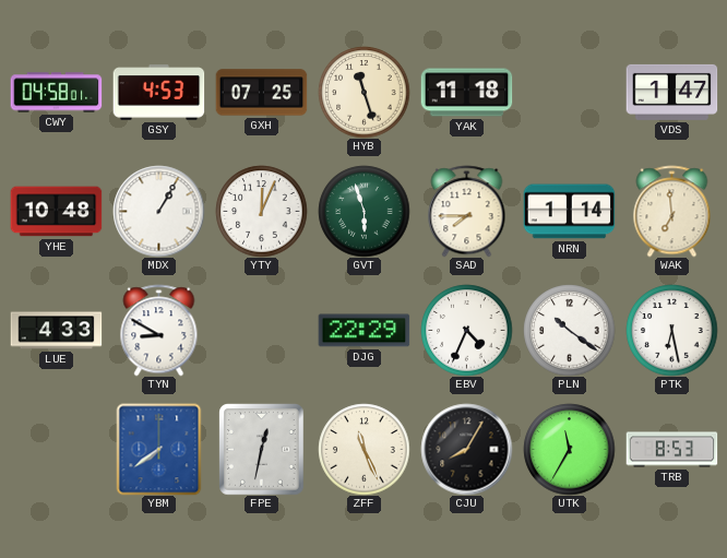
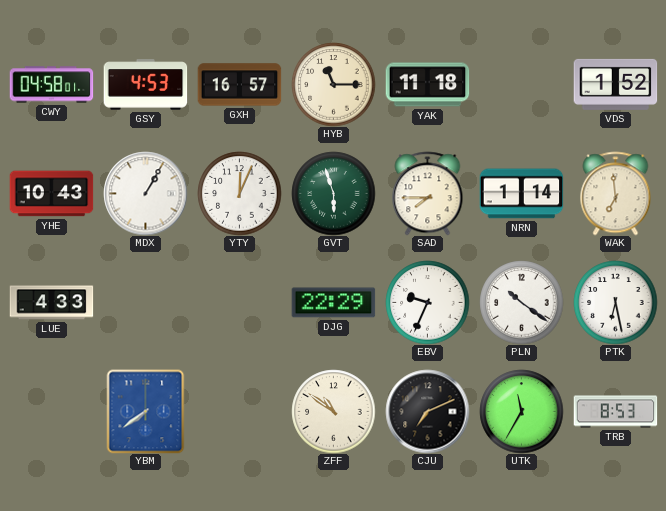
GXH: 07:25 -> 16:57 (239, 85)
HYB: 11:27 -> 11:15 (333, 84)
VDS: 1:47 -> 1:52 (615, 84)
YHE: 10:48 -> 10:43 (51, 194)
TYN: 8:50 -> none (159, 330)
EBV: 4:34 -> 9:34 (427, 302)
FPE: 12:32 -> none (262, 449)
ZFF: 11:26 -> 10:51 (333, 411)
CJU: 8:05 -> 7:11 (427, 411)
